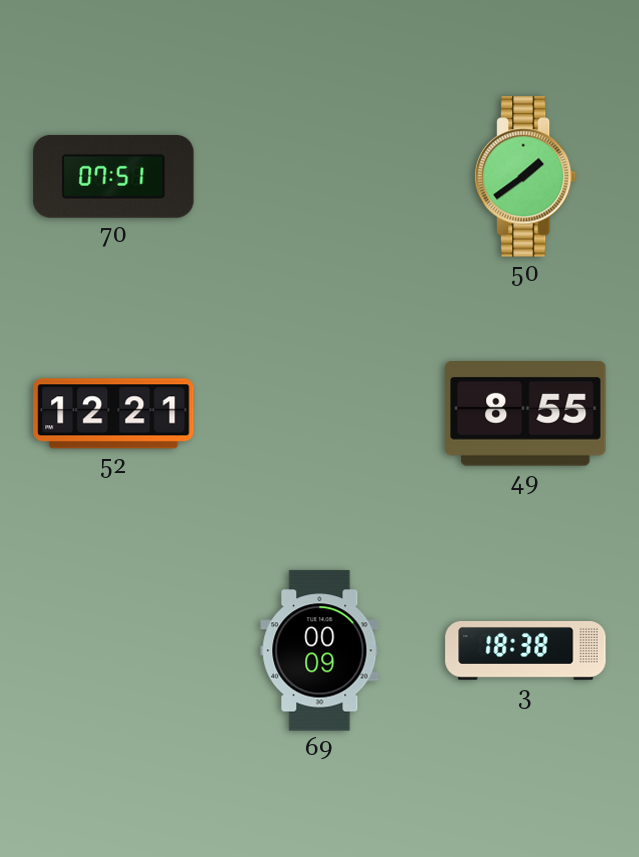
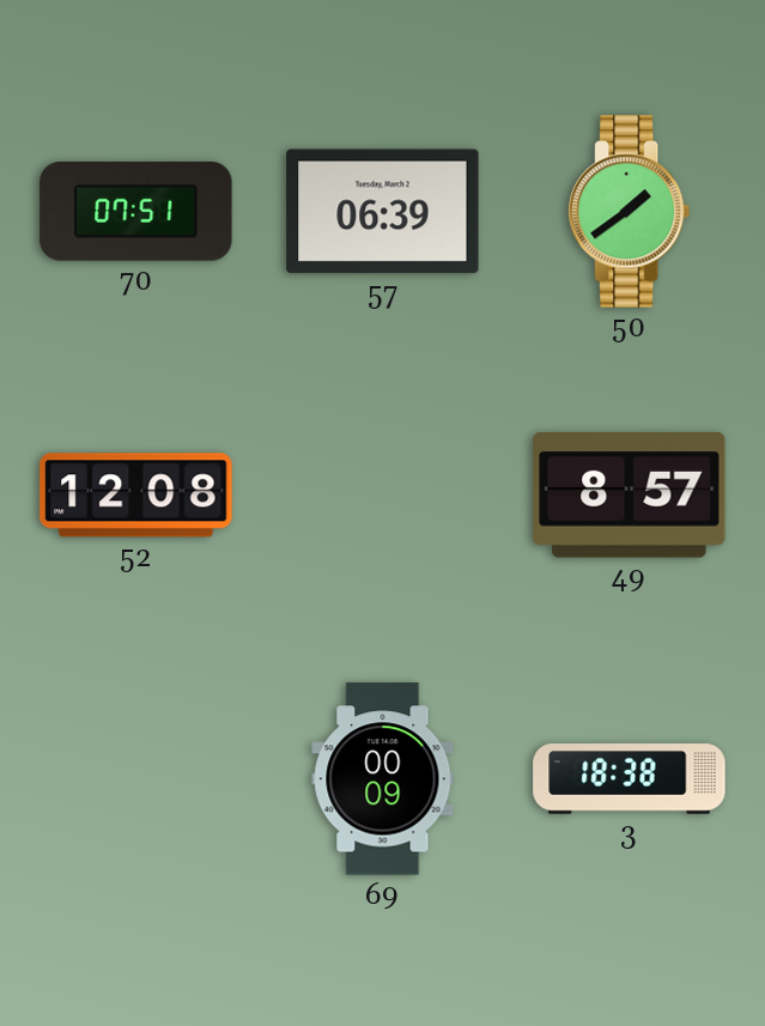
57: none -> 06:39 (383, 212)
52: 12:21 -> 12:08 (136, 496)
49: 8:55 -> 8:57 (630, 496)
